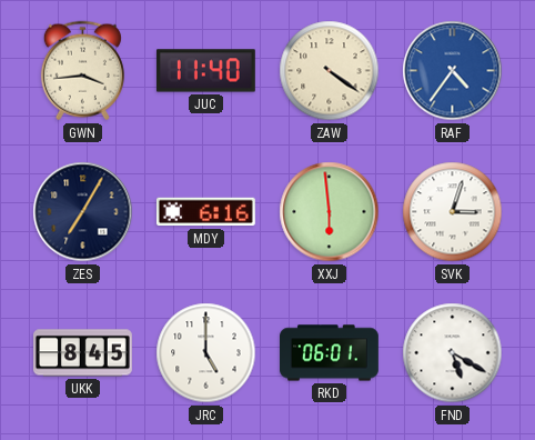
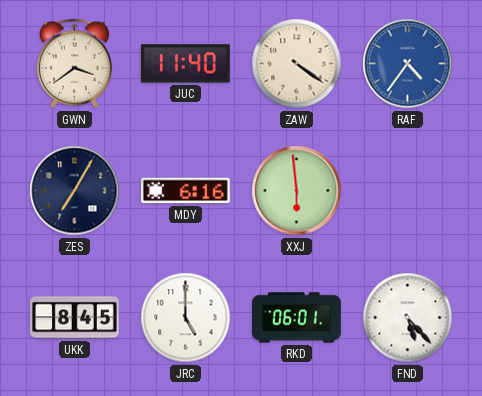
GWN: 3:44 -> 3:39 (74, 64)
SVK: 3:03 -> none (453, 212)
FND: 5:20 -> 5:23 (408, 318)
